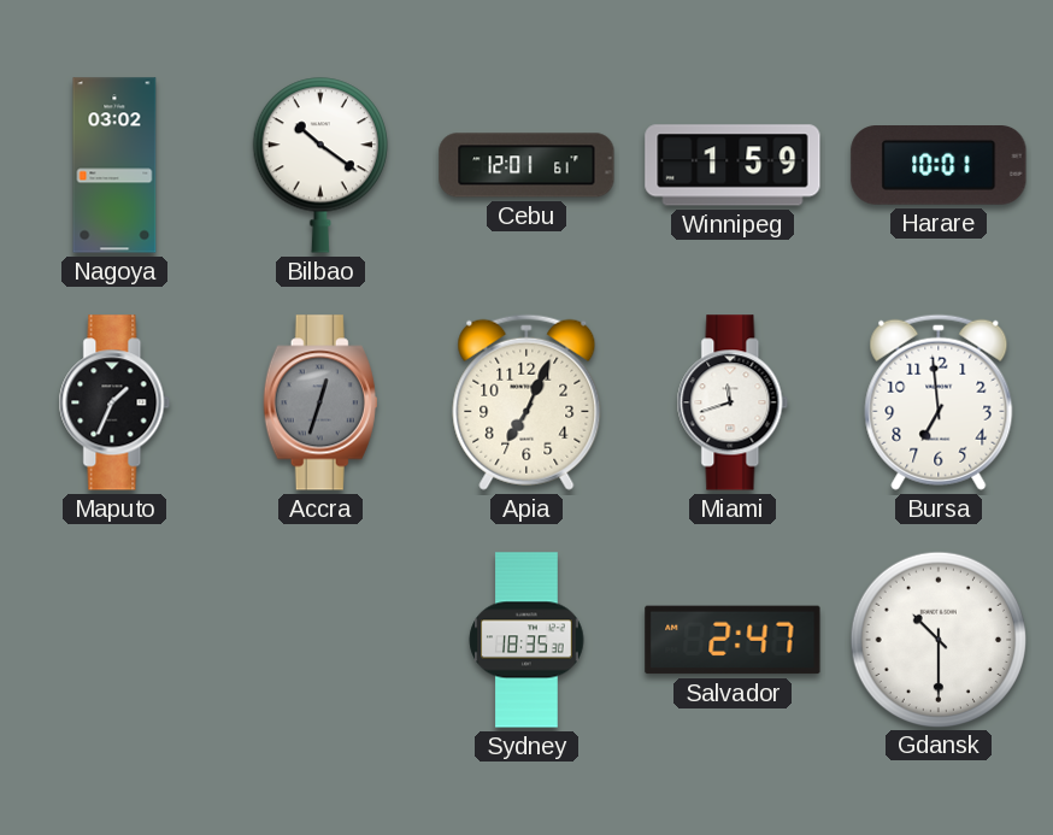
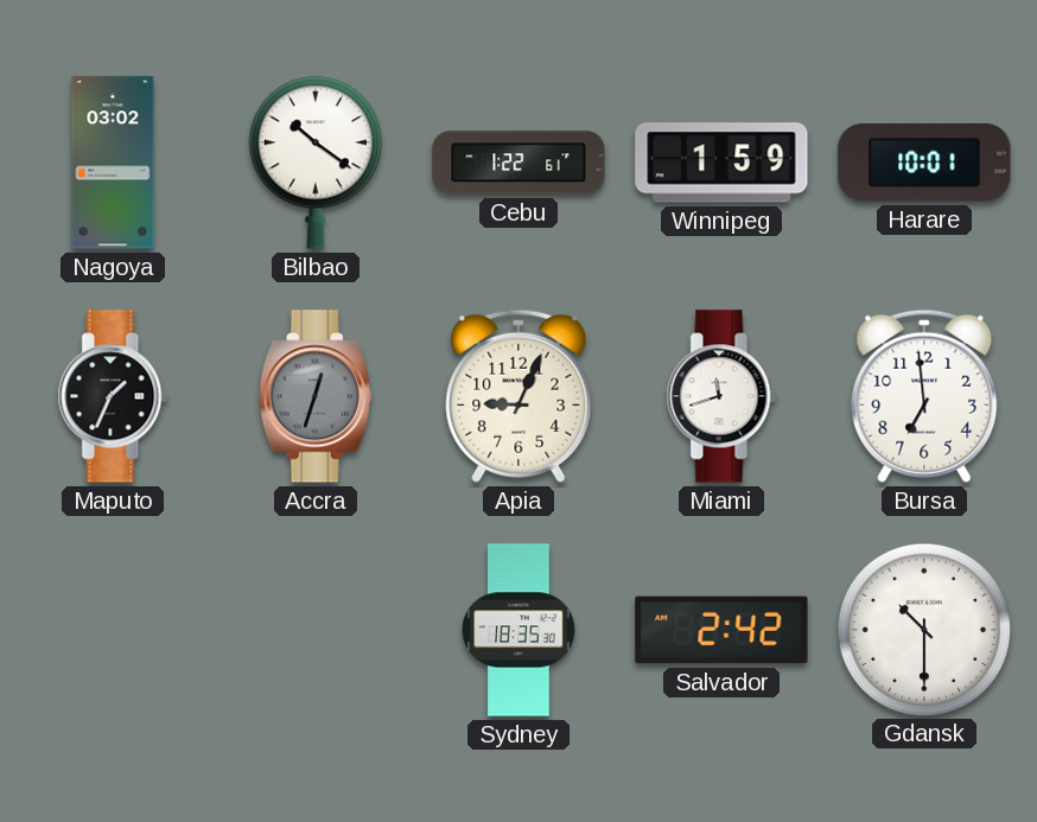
Cebu: 12:01 -> 1:22 (518, 163)
Apia: 7:04 -> 9:04 (518, 396)
Salvador: 2:47 -> 2:42 (721, 630)
